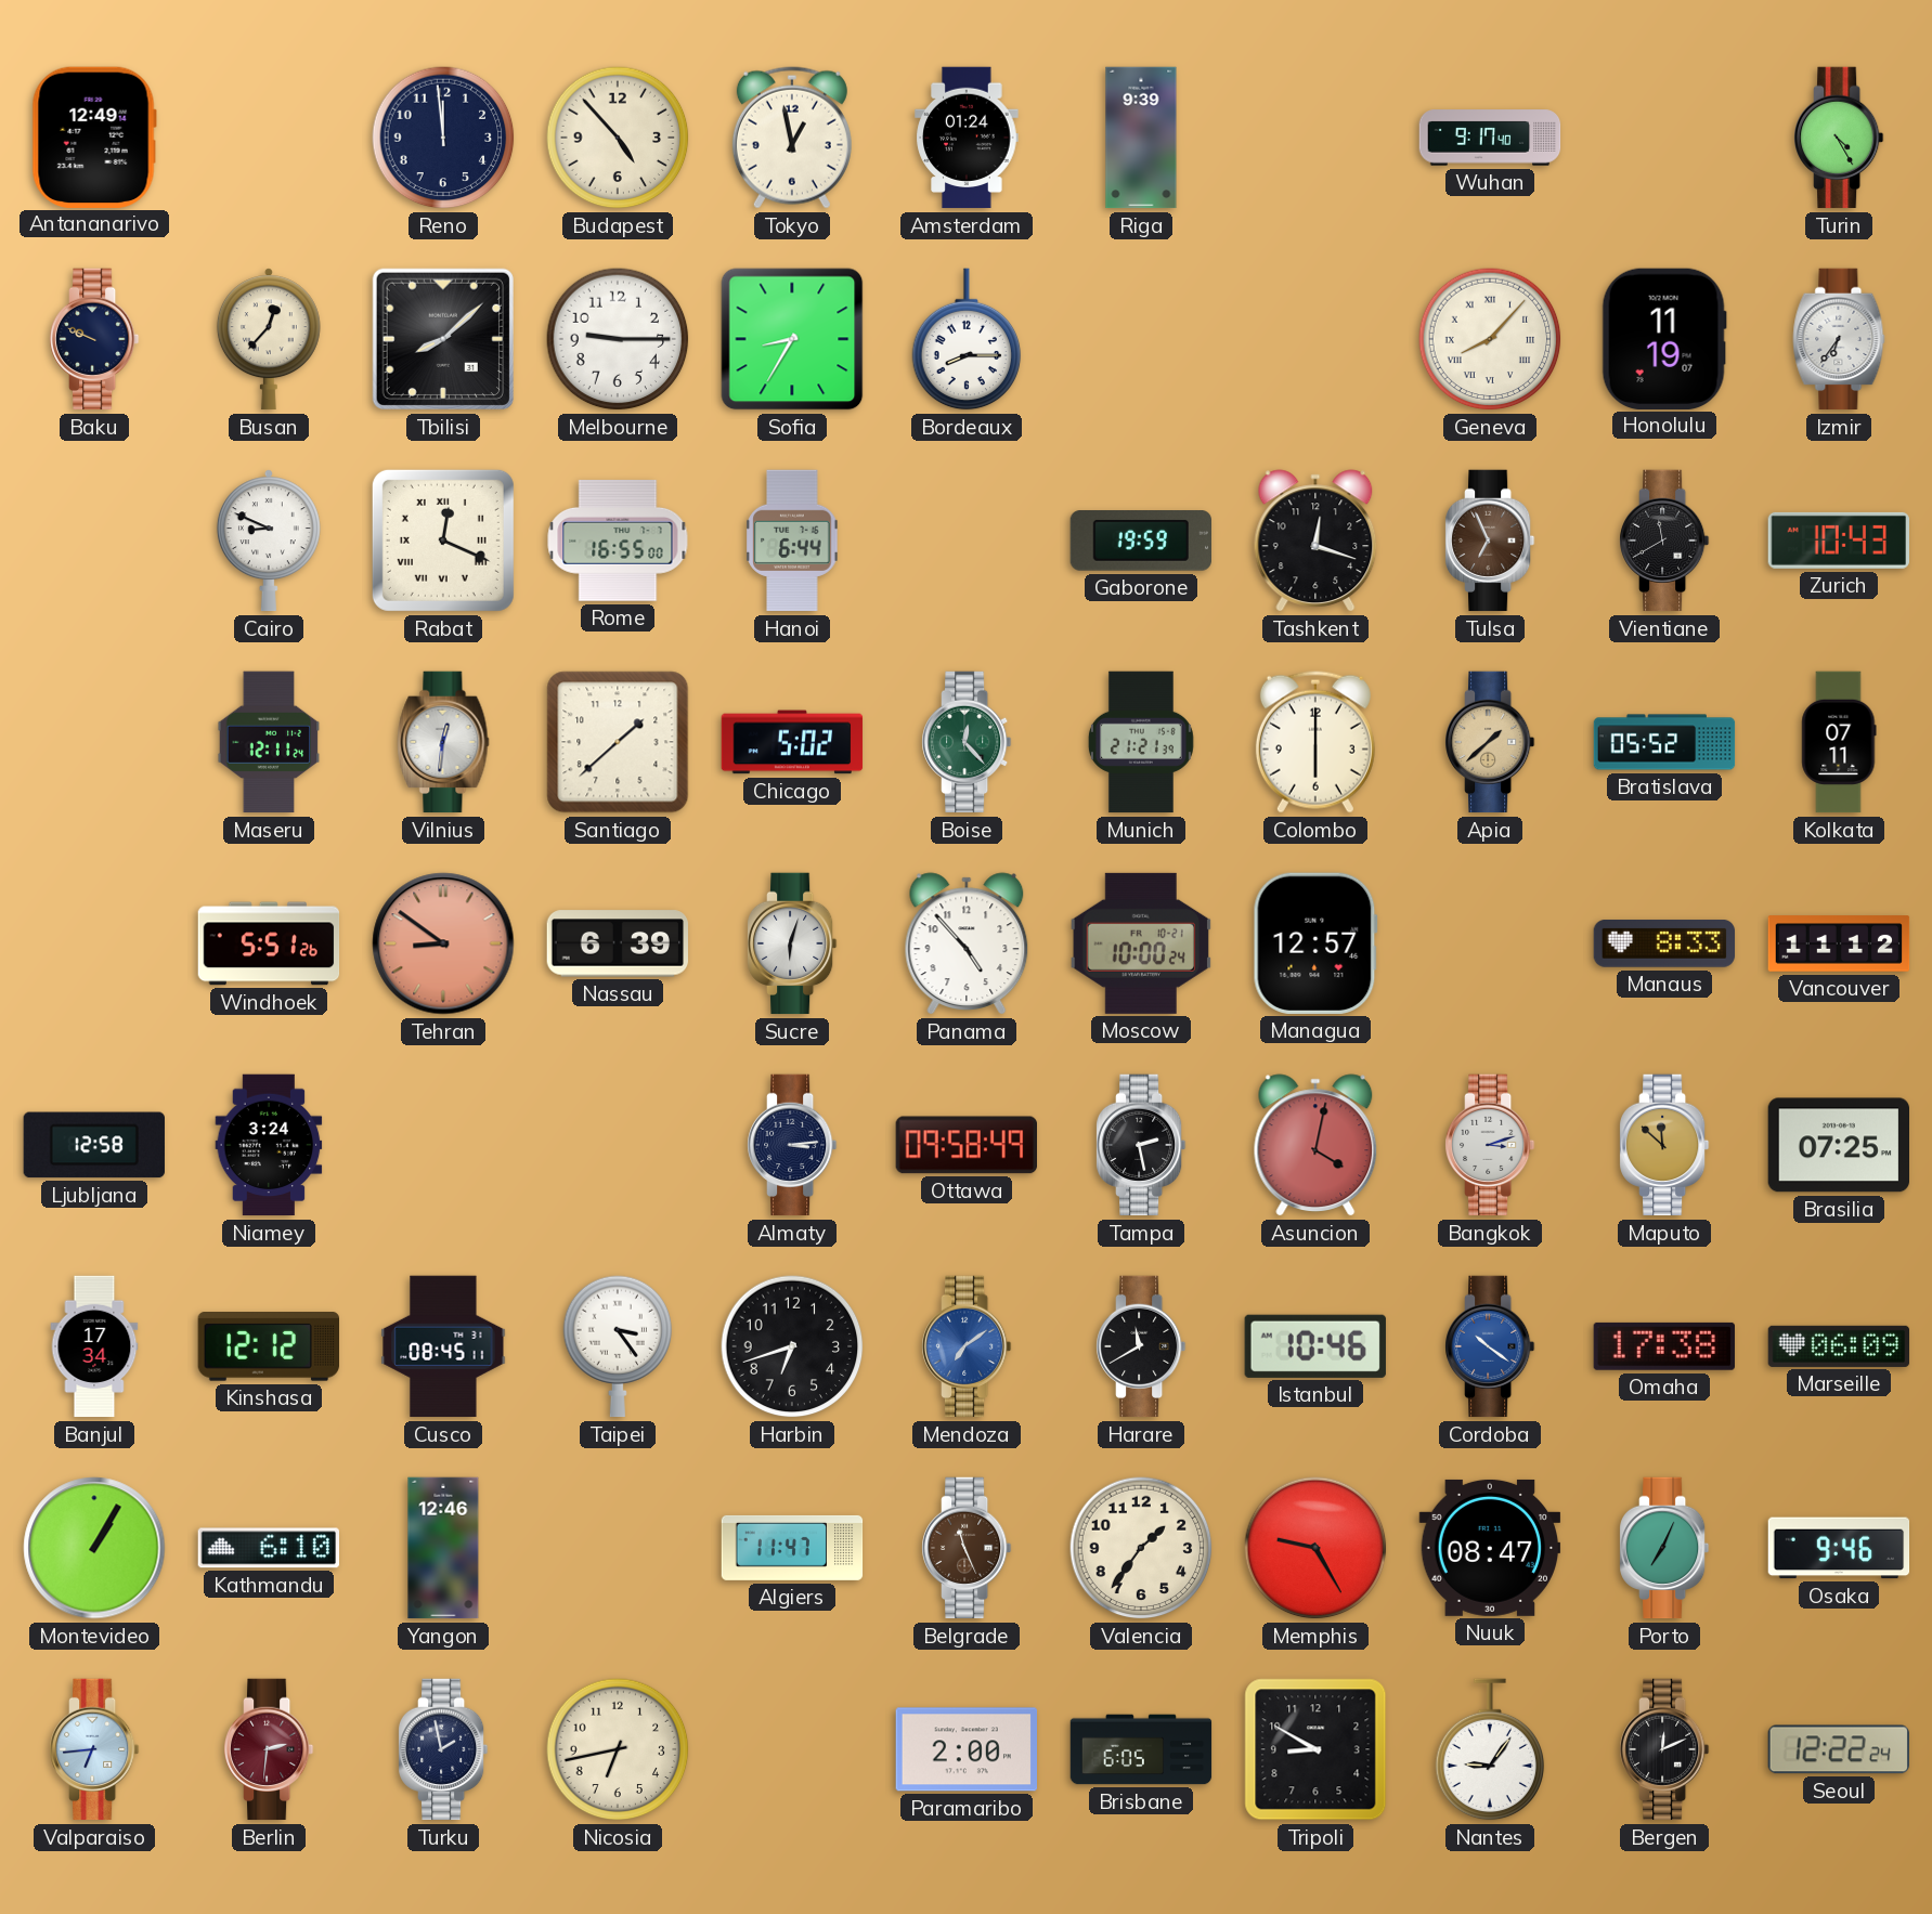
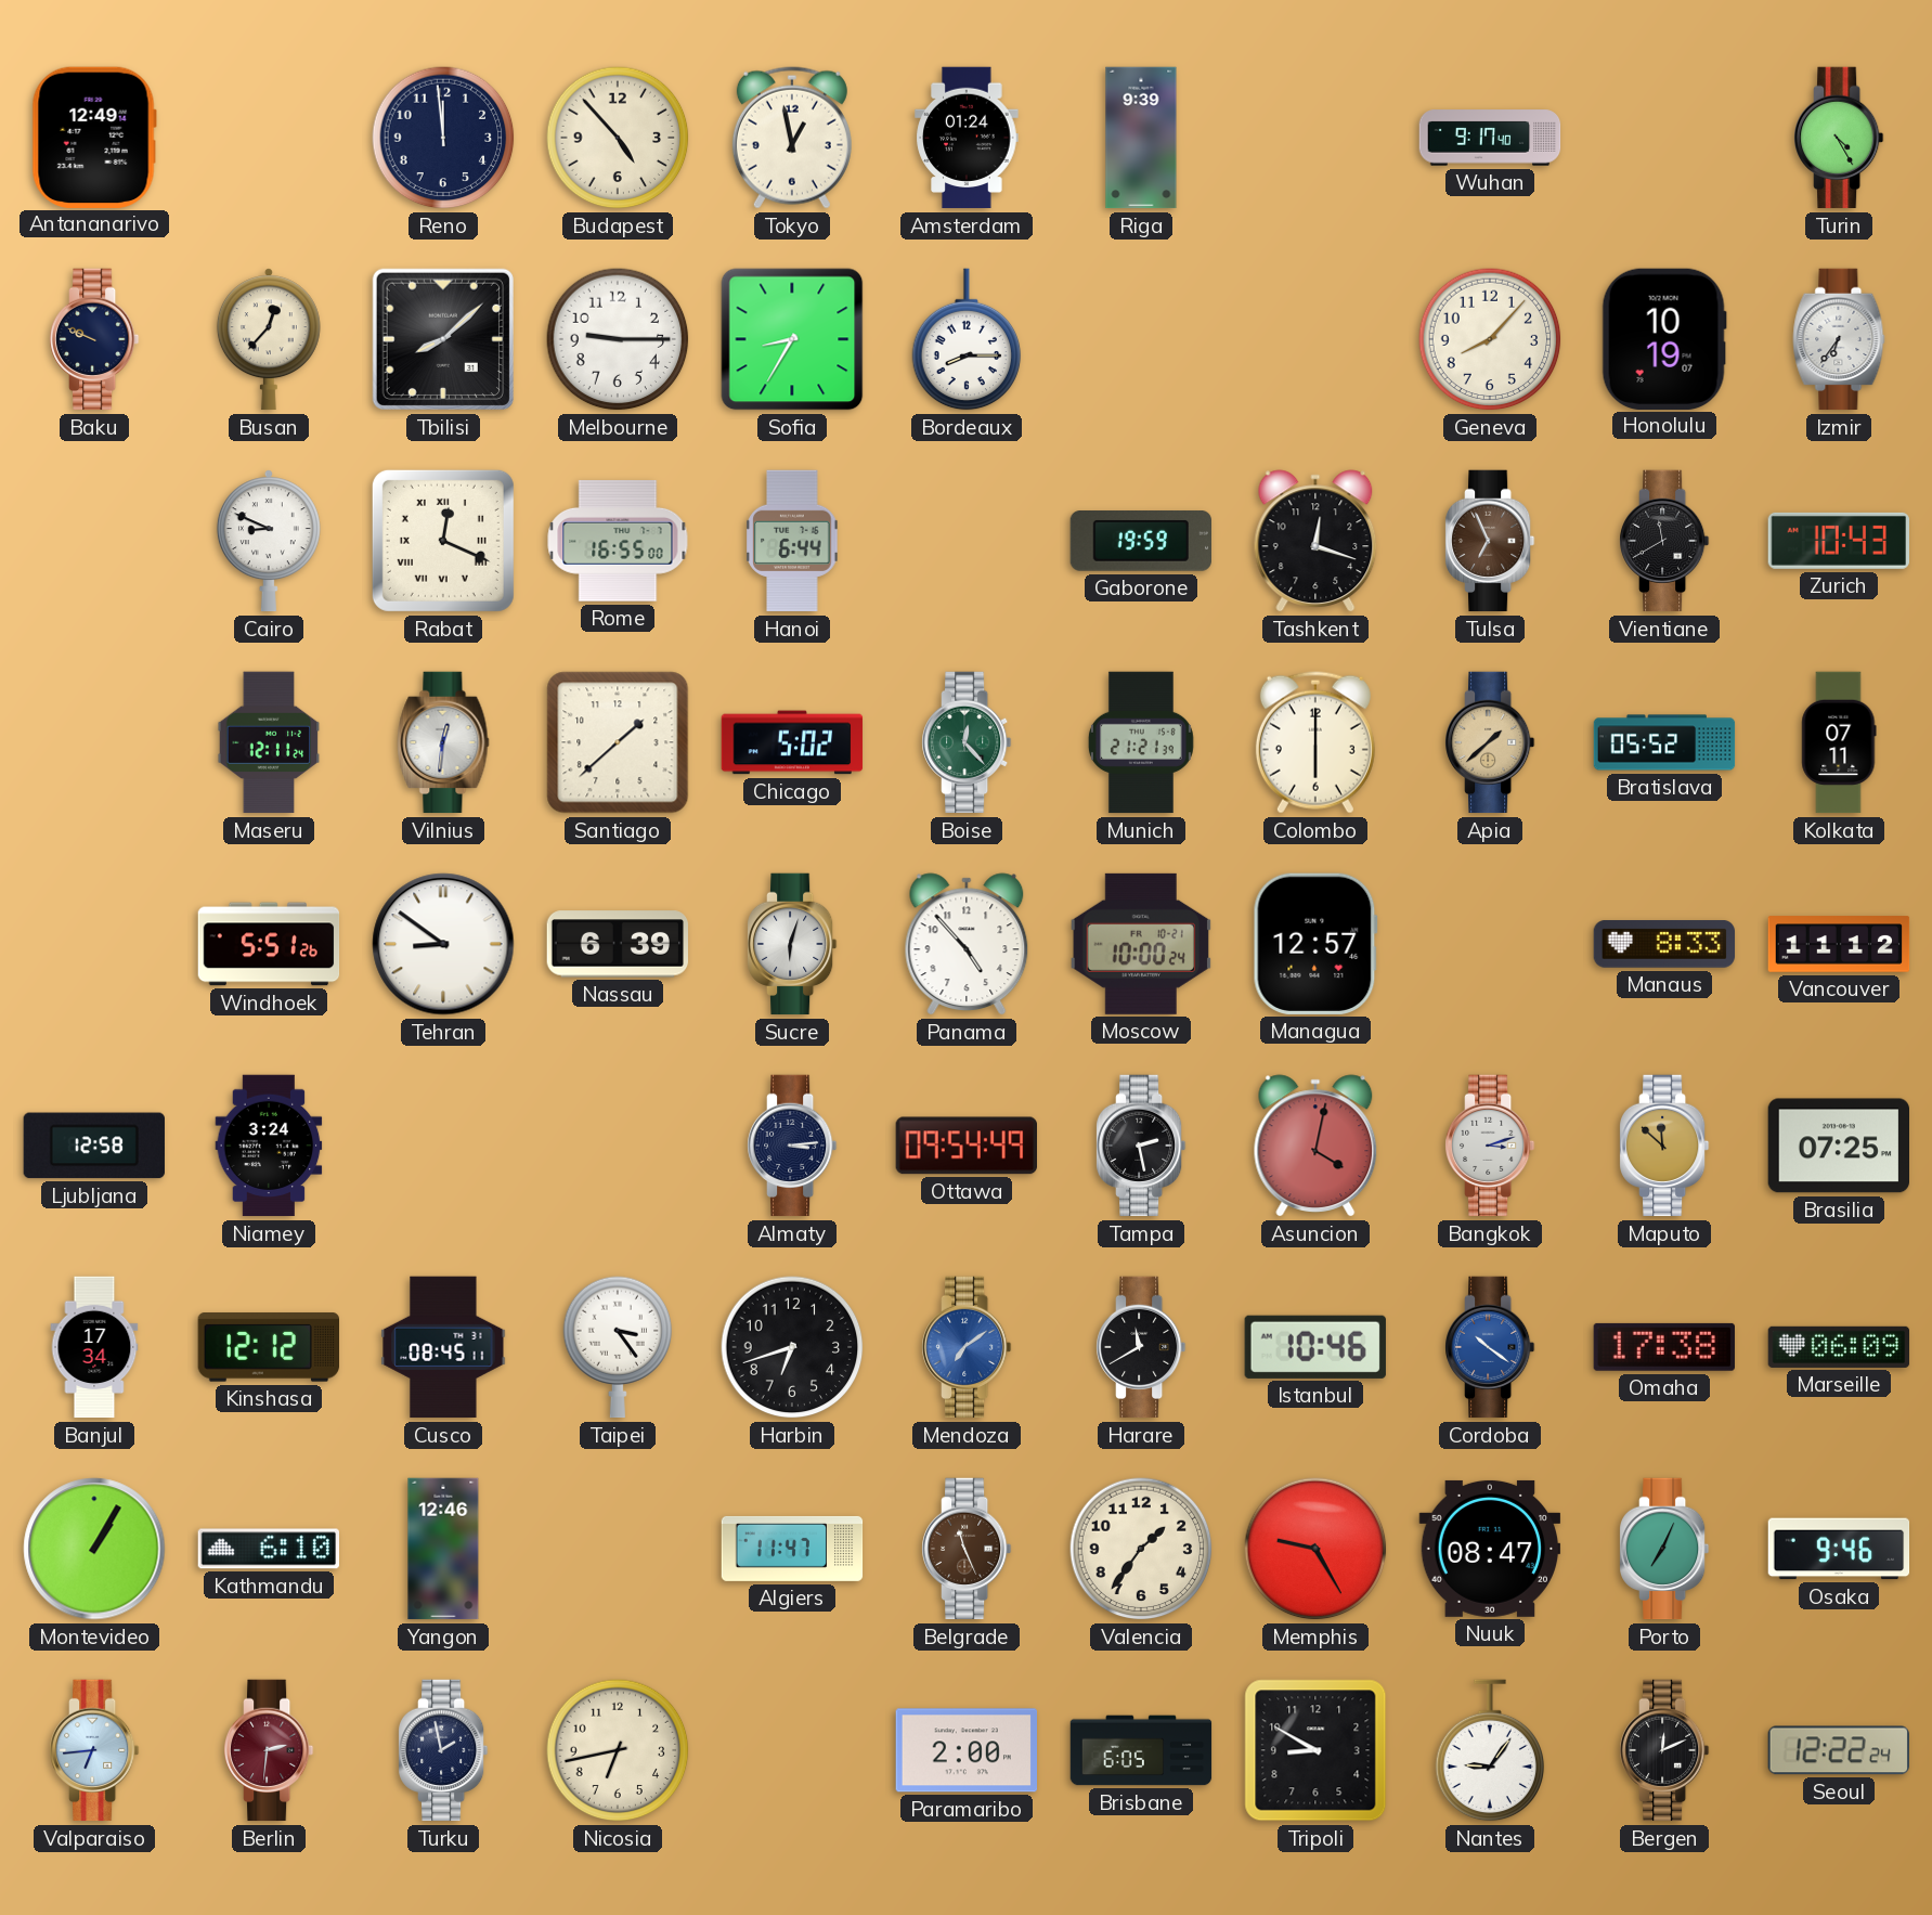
Geneva numerals: Roman -> Arabic (1490, 339)
Honolulu: 11:19 -> 10:19 (1664, 338)
Tehran dial: salmon -> white (443, 944)
Ottawa: 09:58 -> 09:54 (965, 1146)
